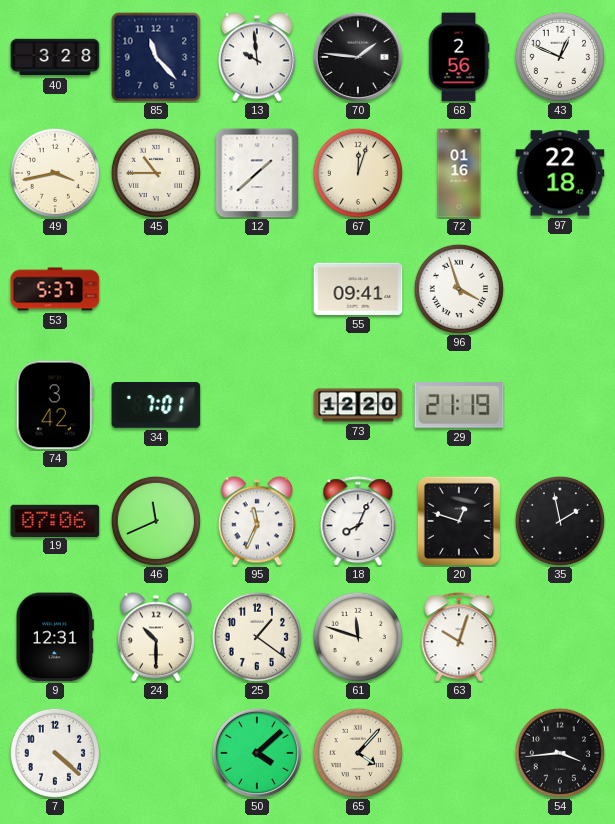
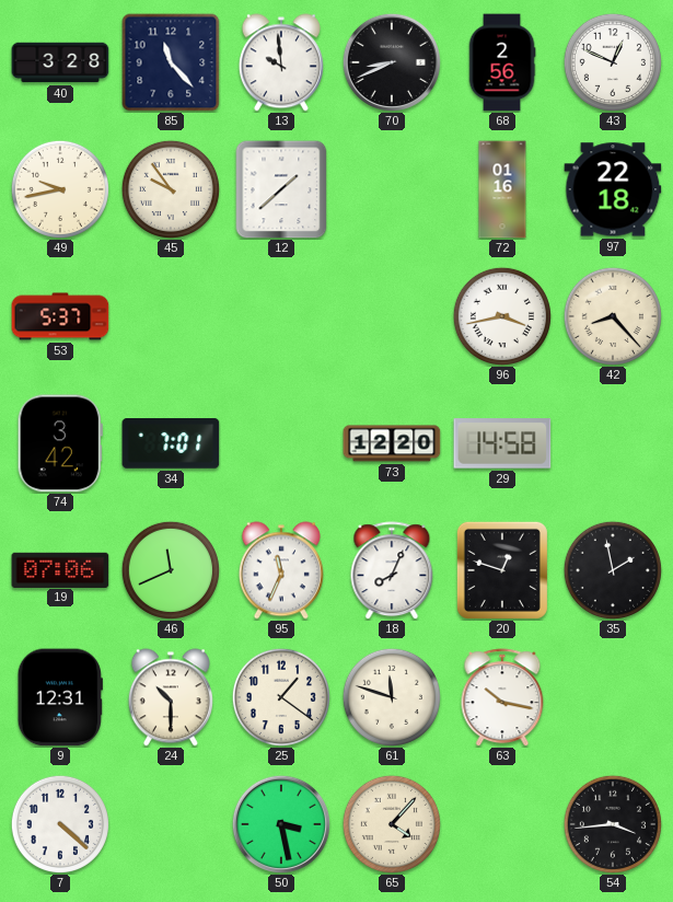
70: 1:46 -> 8:41 (392, 62)
49: 3:43 -> 9:43 (60, 189)
45: 10:45 -> 9:54 (171, 189)
67: 12:03 -> none (358, 173)
55: 09:41 -> none (358, 289)
96: 3:57 -> 3:43 (502, 316)
42: none -> 8:23 (613, 316)
29: 21:19 -> 14:58 (502, 443)
63: 10:03 -> 10:17 (502, 697)
50: 4:08 -> 3:28 (281, 824)
